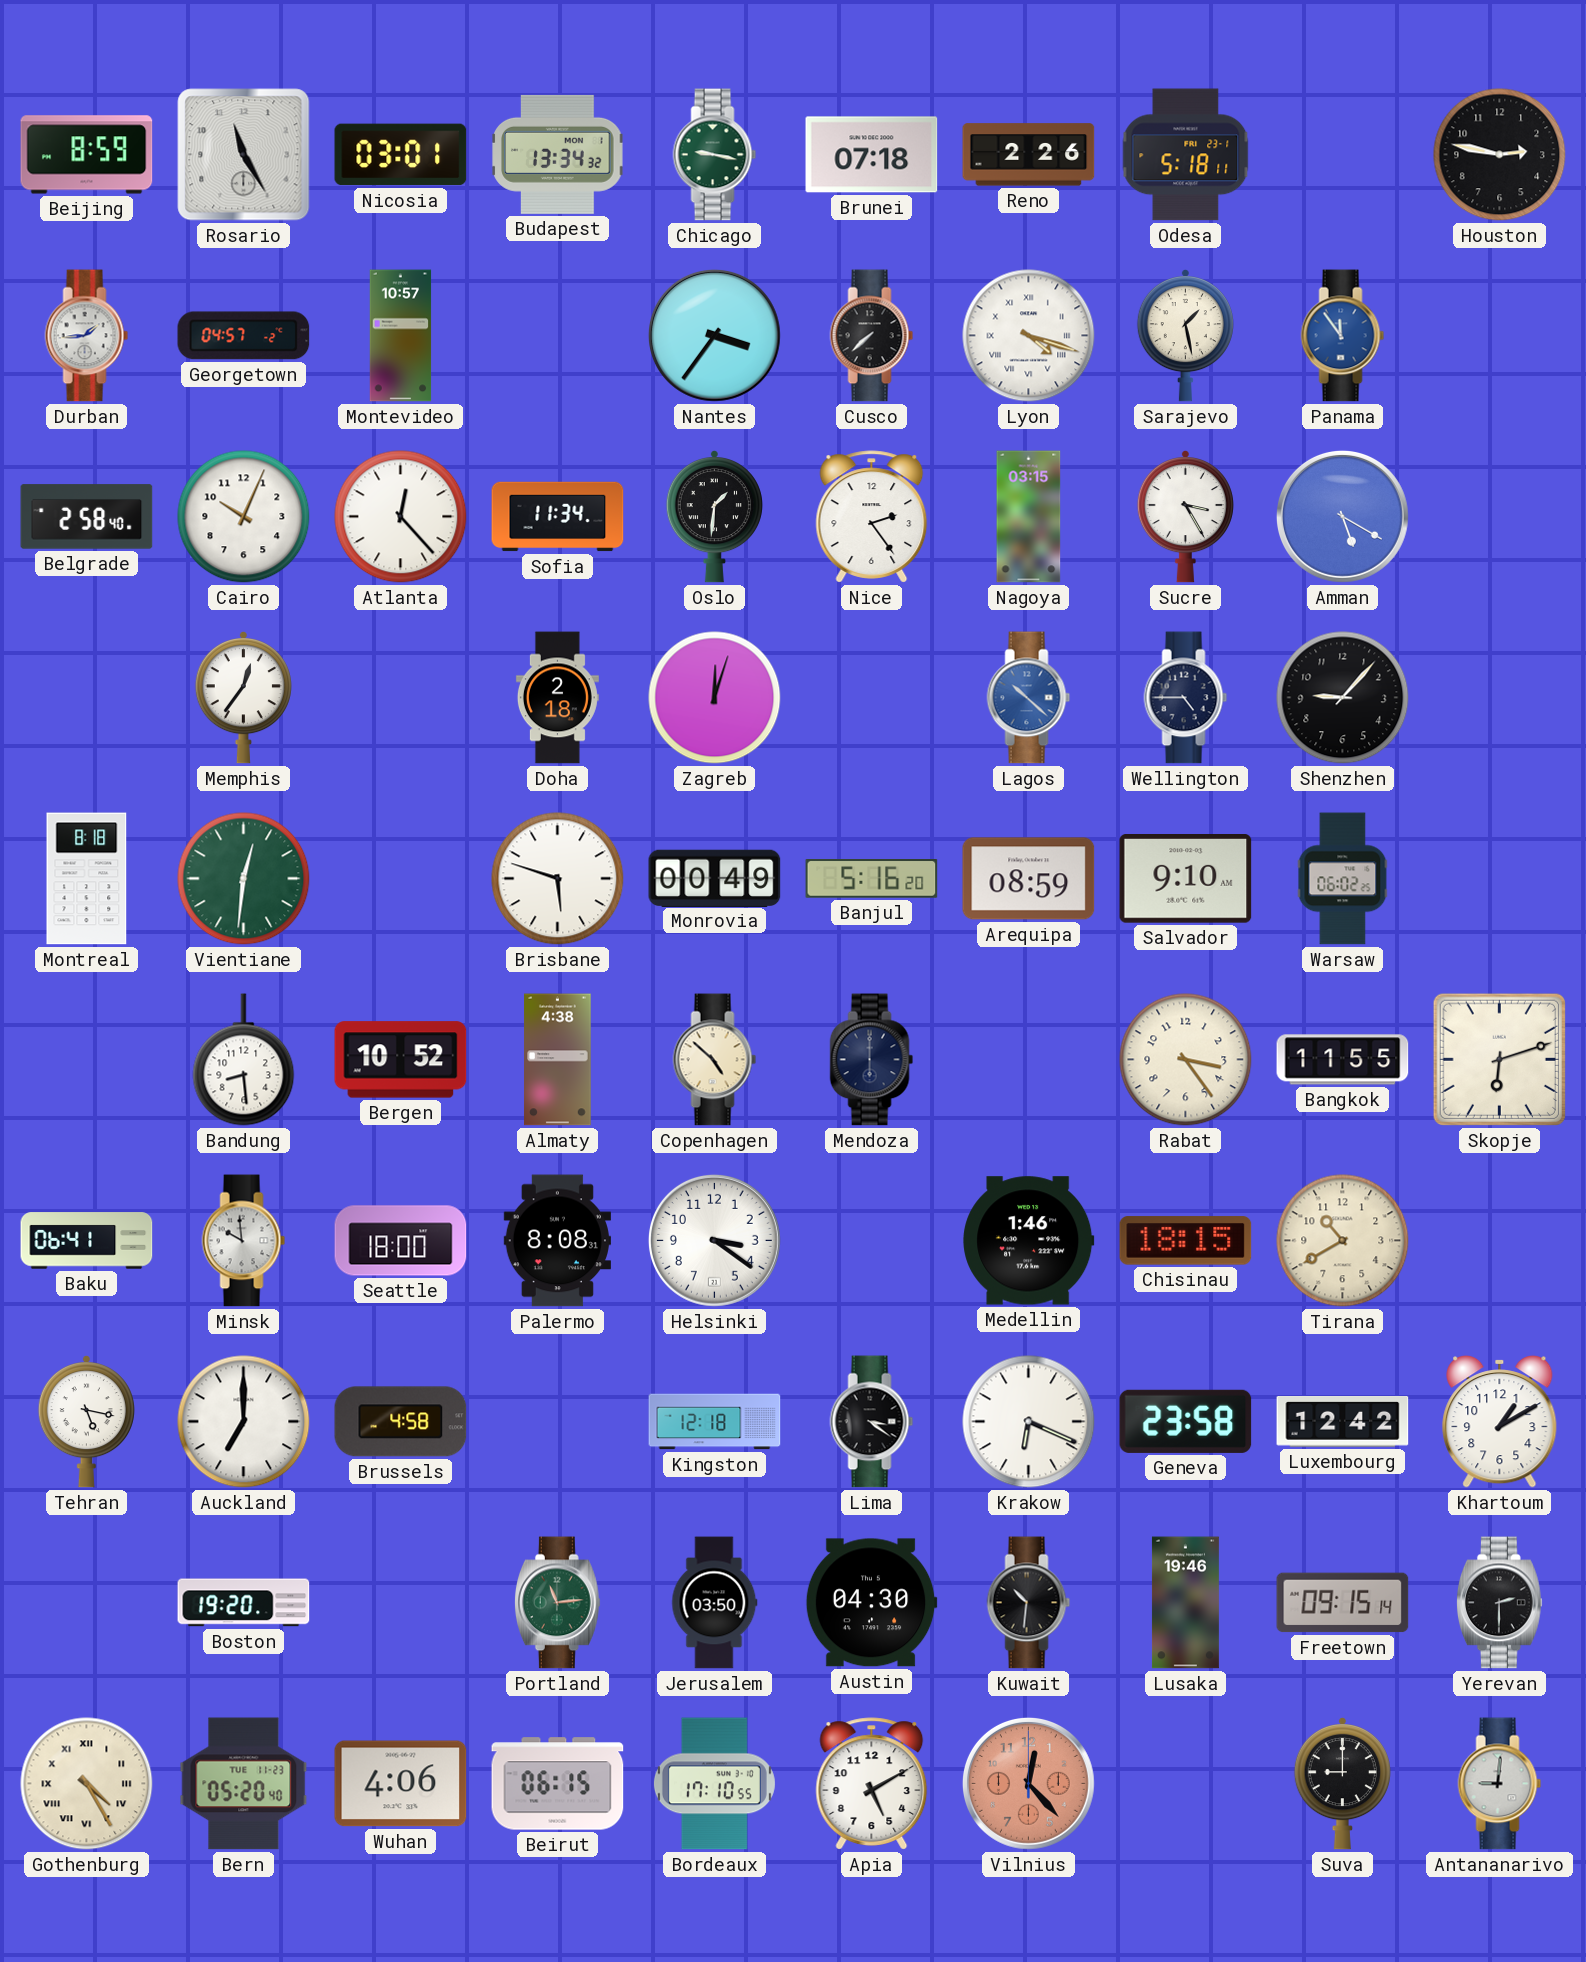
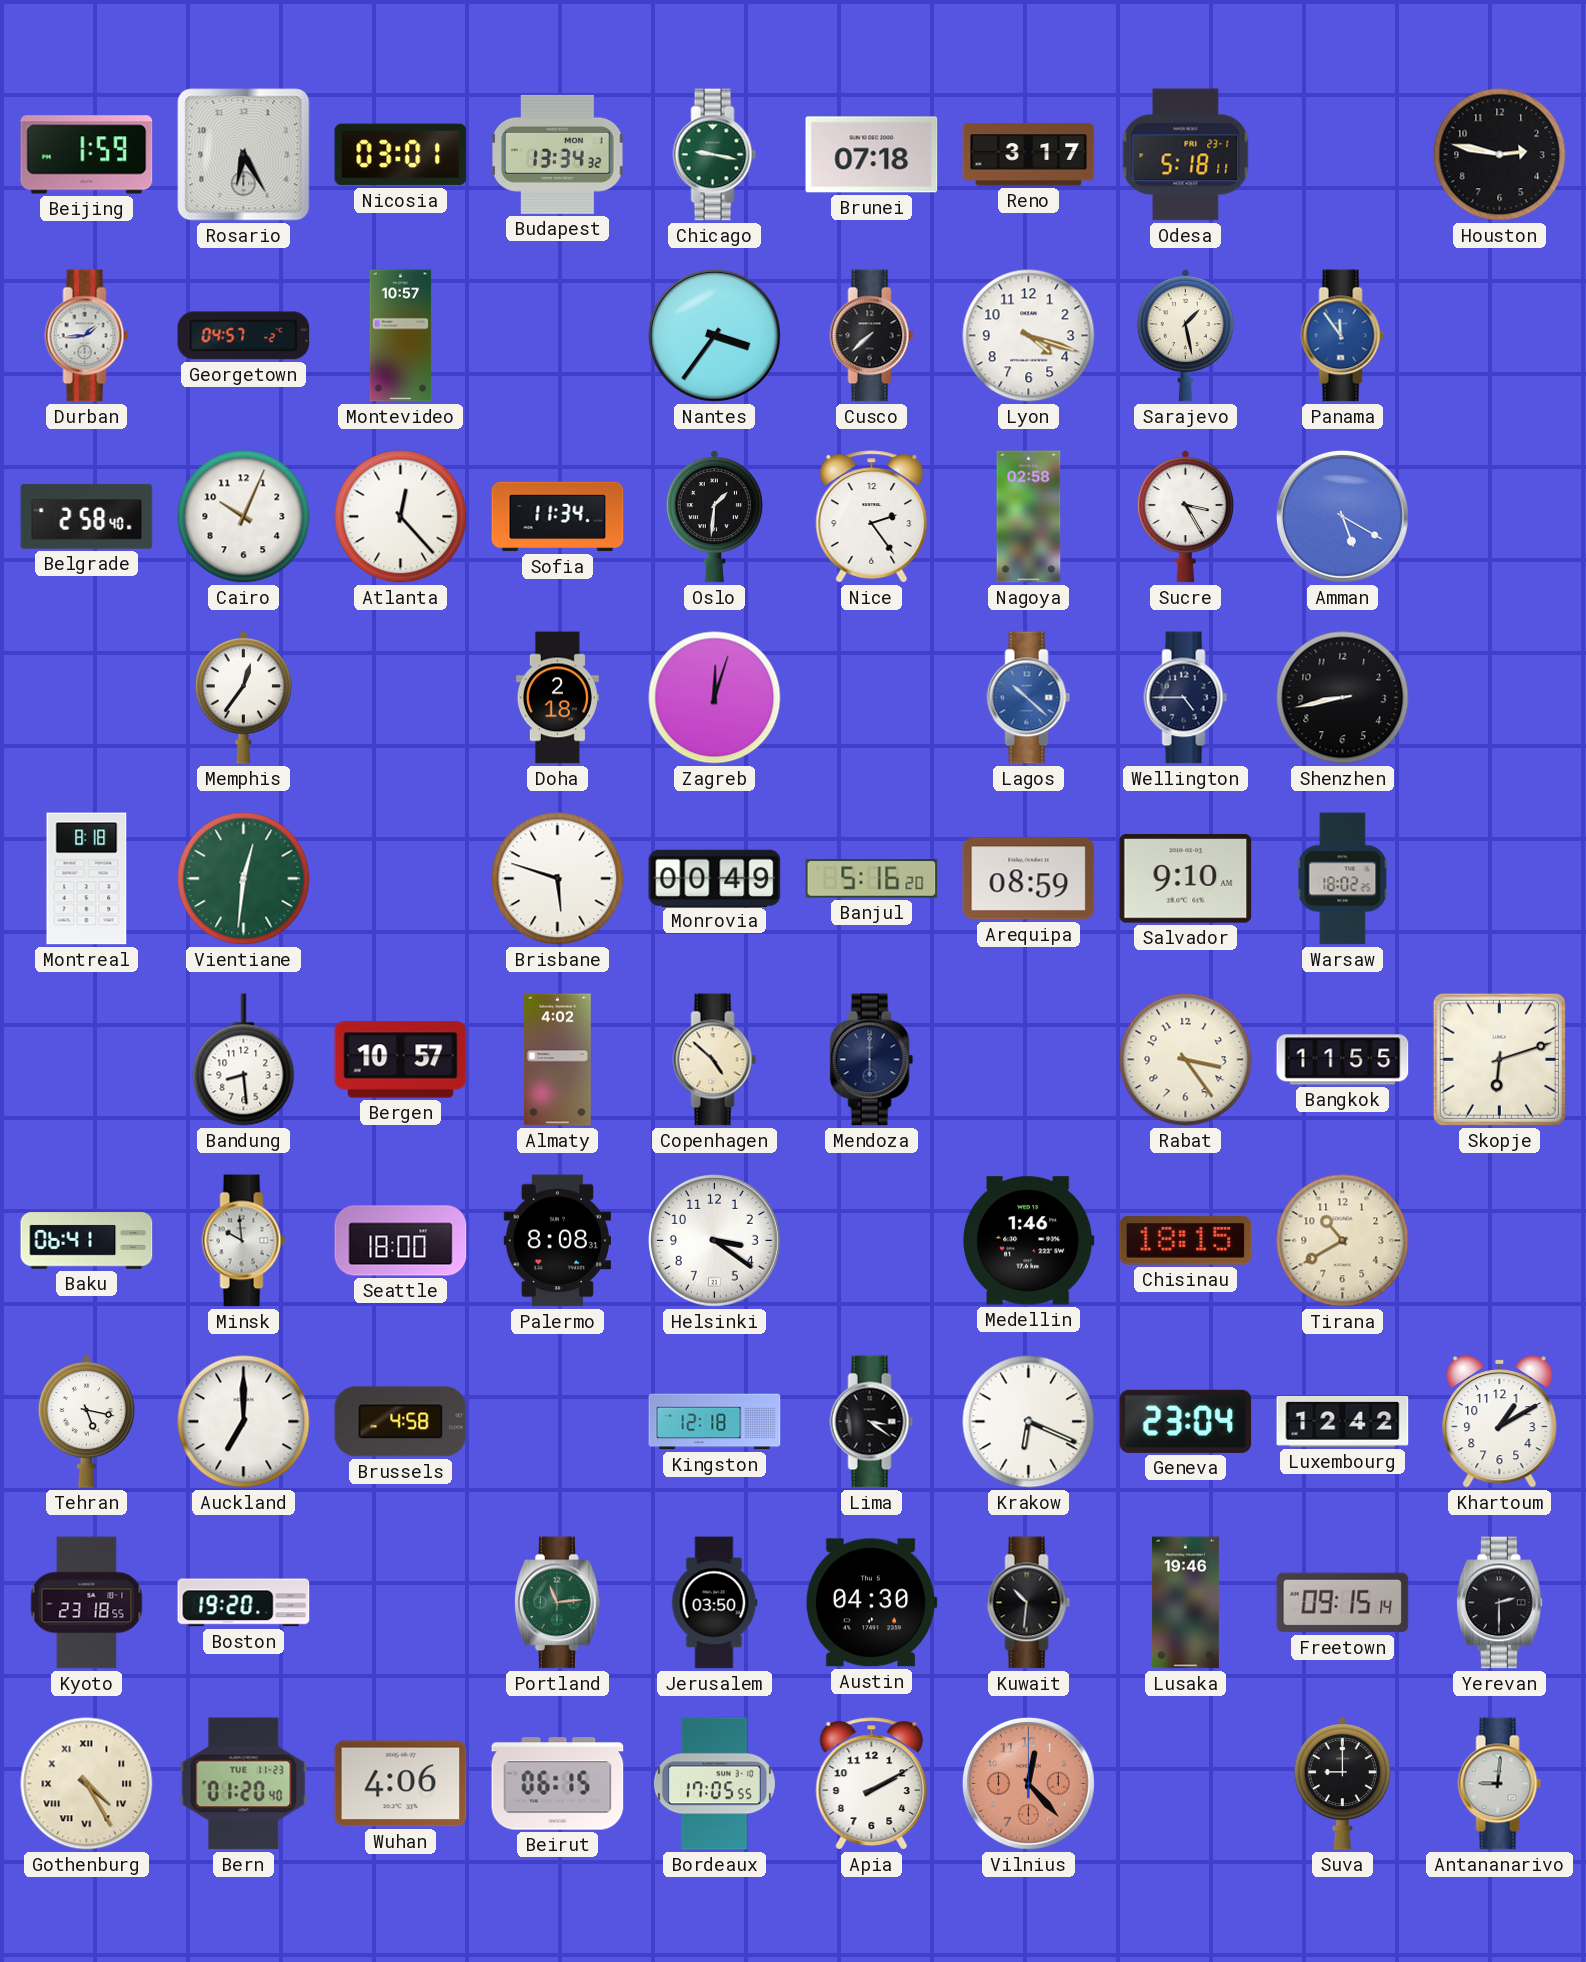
Beijing: 8:59 -> 1:59 (87, 155)
Rosario: 11:25 -> 6:25 (244, 155)
Reno: 2:26 -> 3:17 (1029, 155)
Lyon numerals: Roman -> Arabic (1029, 336)
Nagoya: 03:15 -> 02:58 (1029, 517)
Shenzhen: 9:07 -> 8:43 (1343, 698)
Warsaw: 06:02 -> 18:02 (1343, 879)
Bergen: 10:52 -> 10:57 (401, 1060)
Almaty: 4:38 -> 4:02 (558, 1060)
Geneva: 23:58 -> 23:04 (1186, 1421)
Kyoto: none -> 23:18 (87, 1603)
Bern: 05:20 -> 01:20 (244, 1784)
Bordeaux: 17:10 -> 17:05 (714, 1784)
Apia: 5:10 -> 2:10 (872, 1784)
